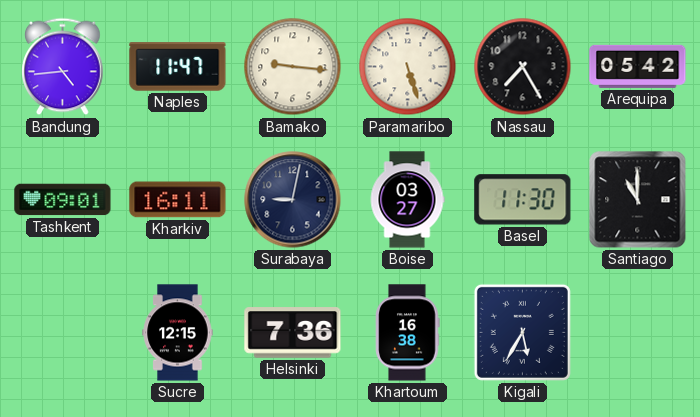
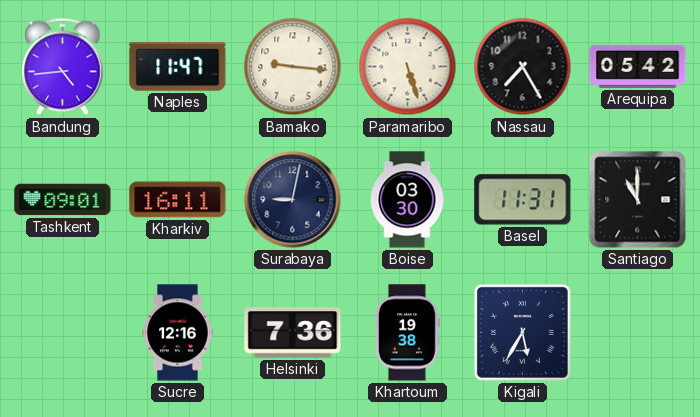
Boise: 03:27 -> 03:30 (407, 200)
Basel: 11:30 -> 11:31 (523, 200)
Sucre: 12:15 -> 12:16 (178, 333)
Khartoum: 16:38 -> 19:38 (408, 333)
